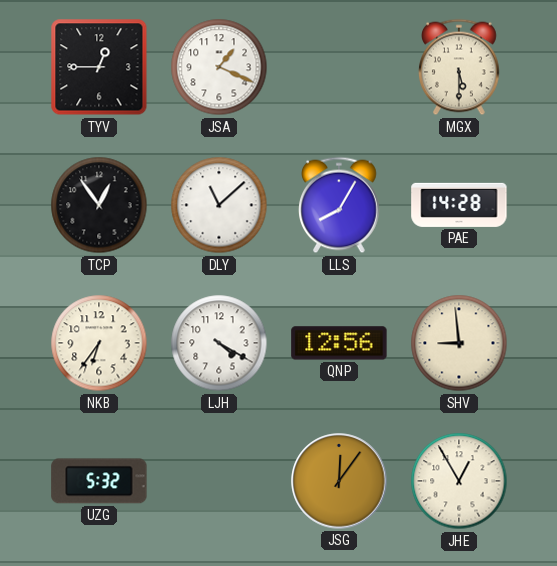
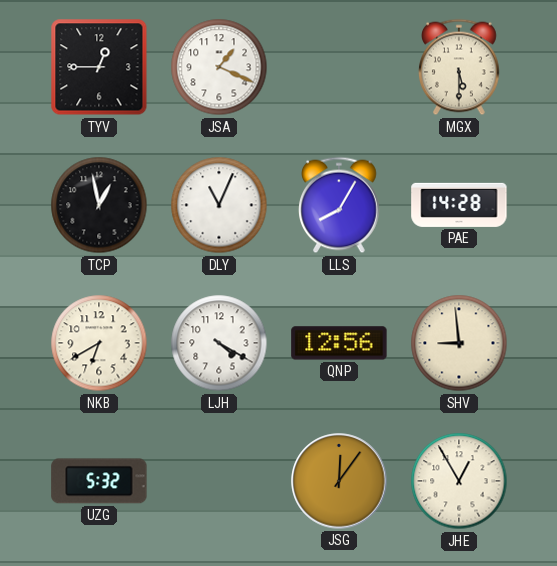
TCP: 12:54 -> 12:58 (99, 205)
DLY: 11:08 -> 11:04 (219, 205)
NKB: 6:36 -> 6:40 (99, 343)
